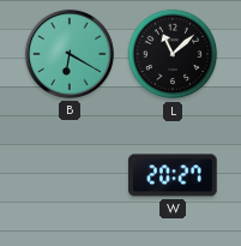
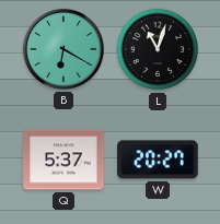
L: 11:08 -> 11:03 (158, 49)
Q: none -> 5:37 (63, 160)
